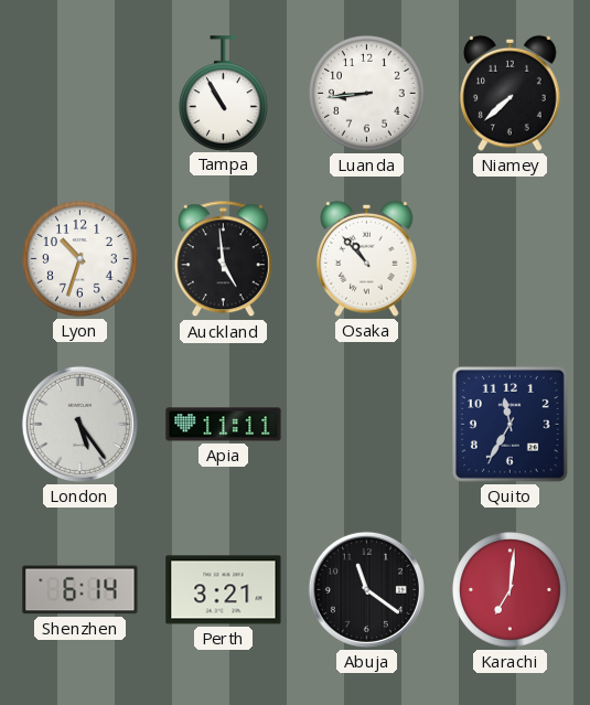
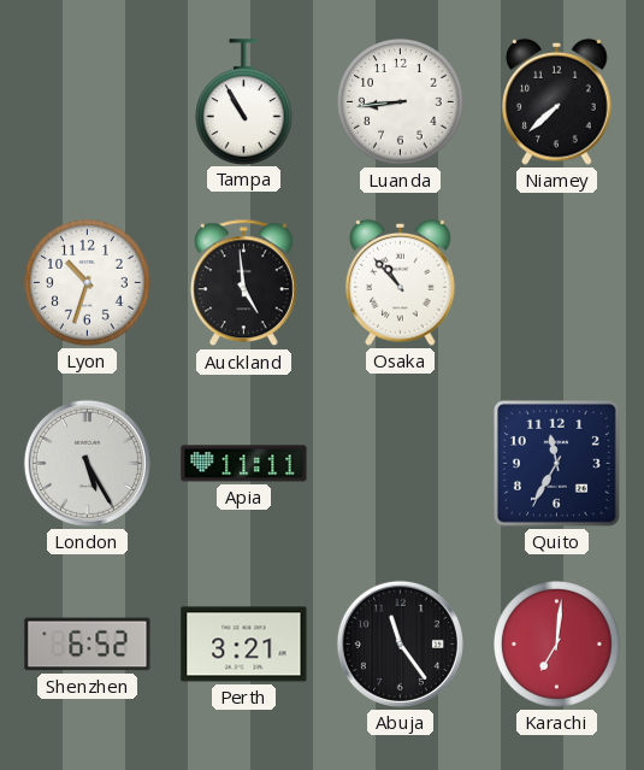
London: 5:24 -> 5:25 (87, 463)
Shenzhen: 6:14 -> 6:52 (88, 645)
Abuja: 11:21 -> 11:24 (400, 643)
